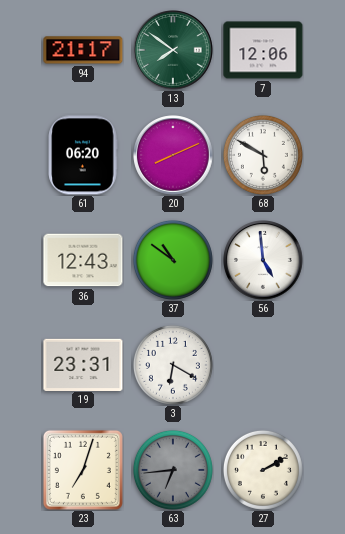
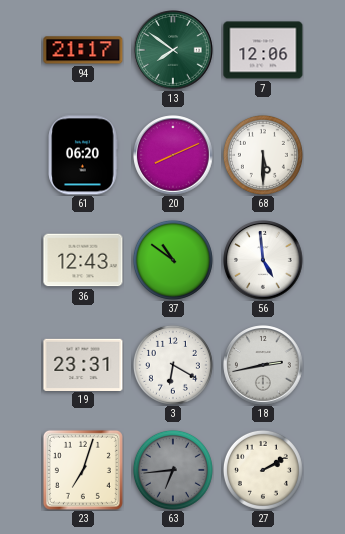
68: 5:50 -> 5:30 (263, 155)
18: none -> 2:43 (263, 365)
